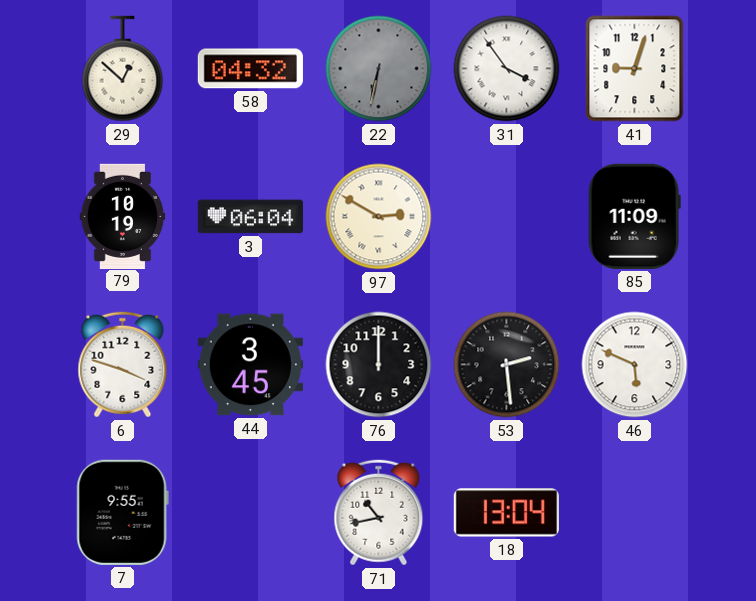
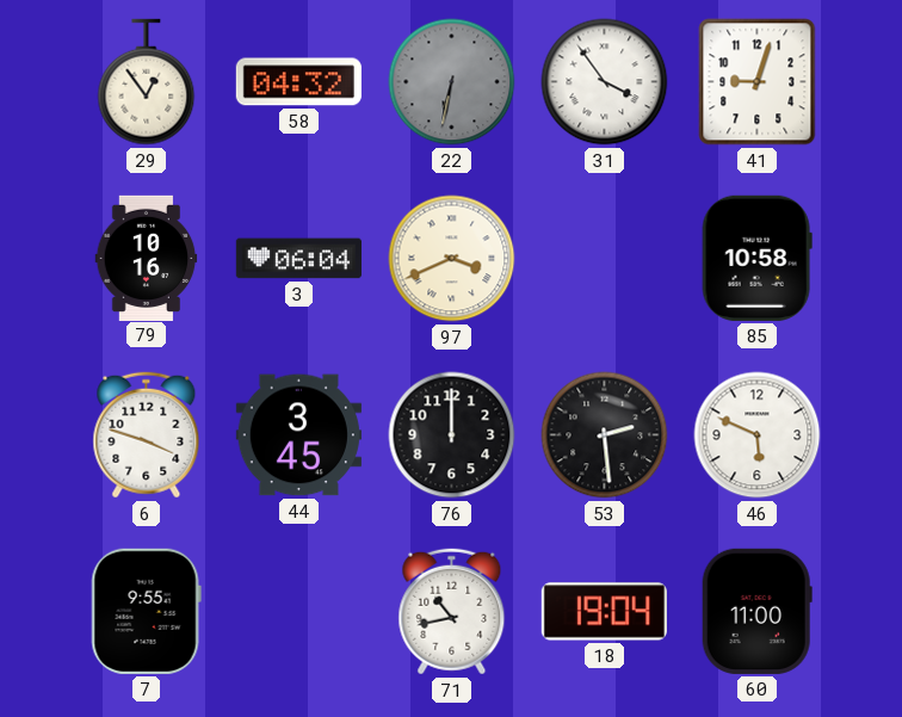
29: 12:52 -> 12:54 (147, 82)
79: 10:19 -> 10:16 (147, 258)
97: 2:50 -> 3:41 (452, 259)
85: 11:09 -> 10:58 (756, 258)
18: 13:04 -> 19:04 (604, 612)
60: none -> 11:00 (756, 611)
